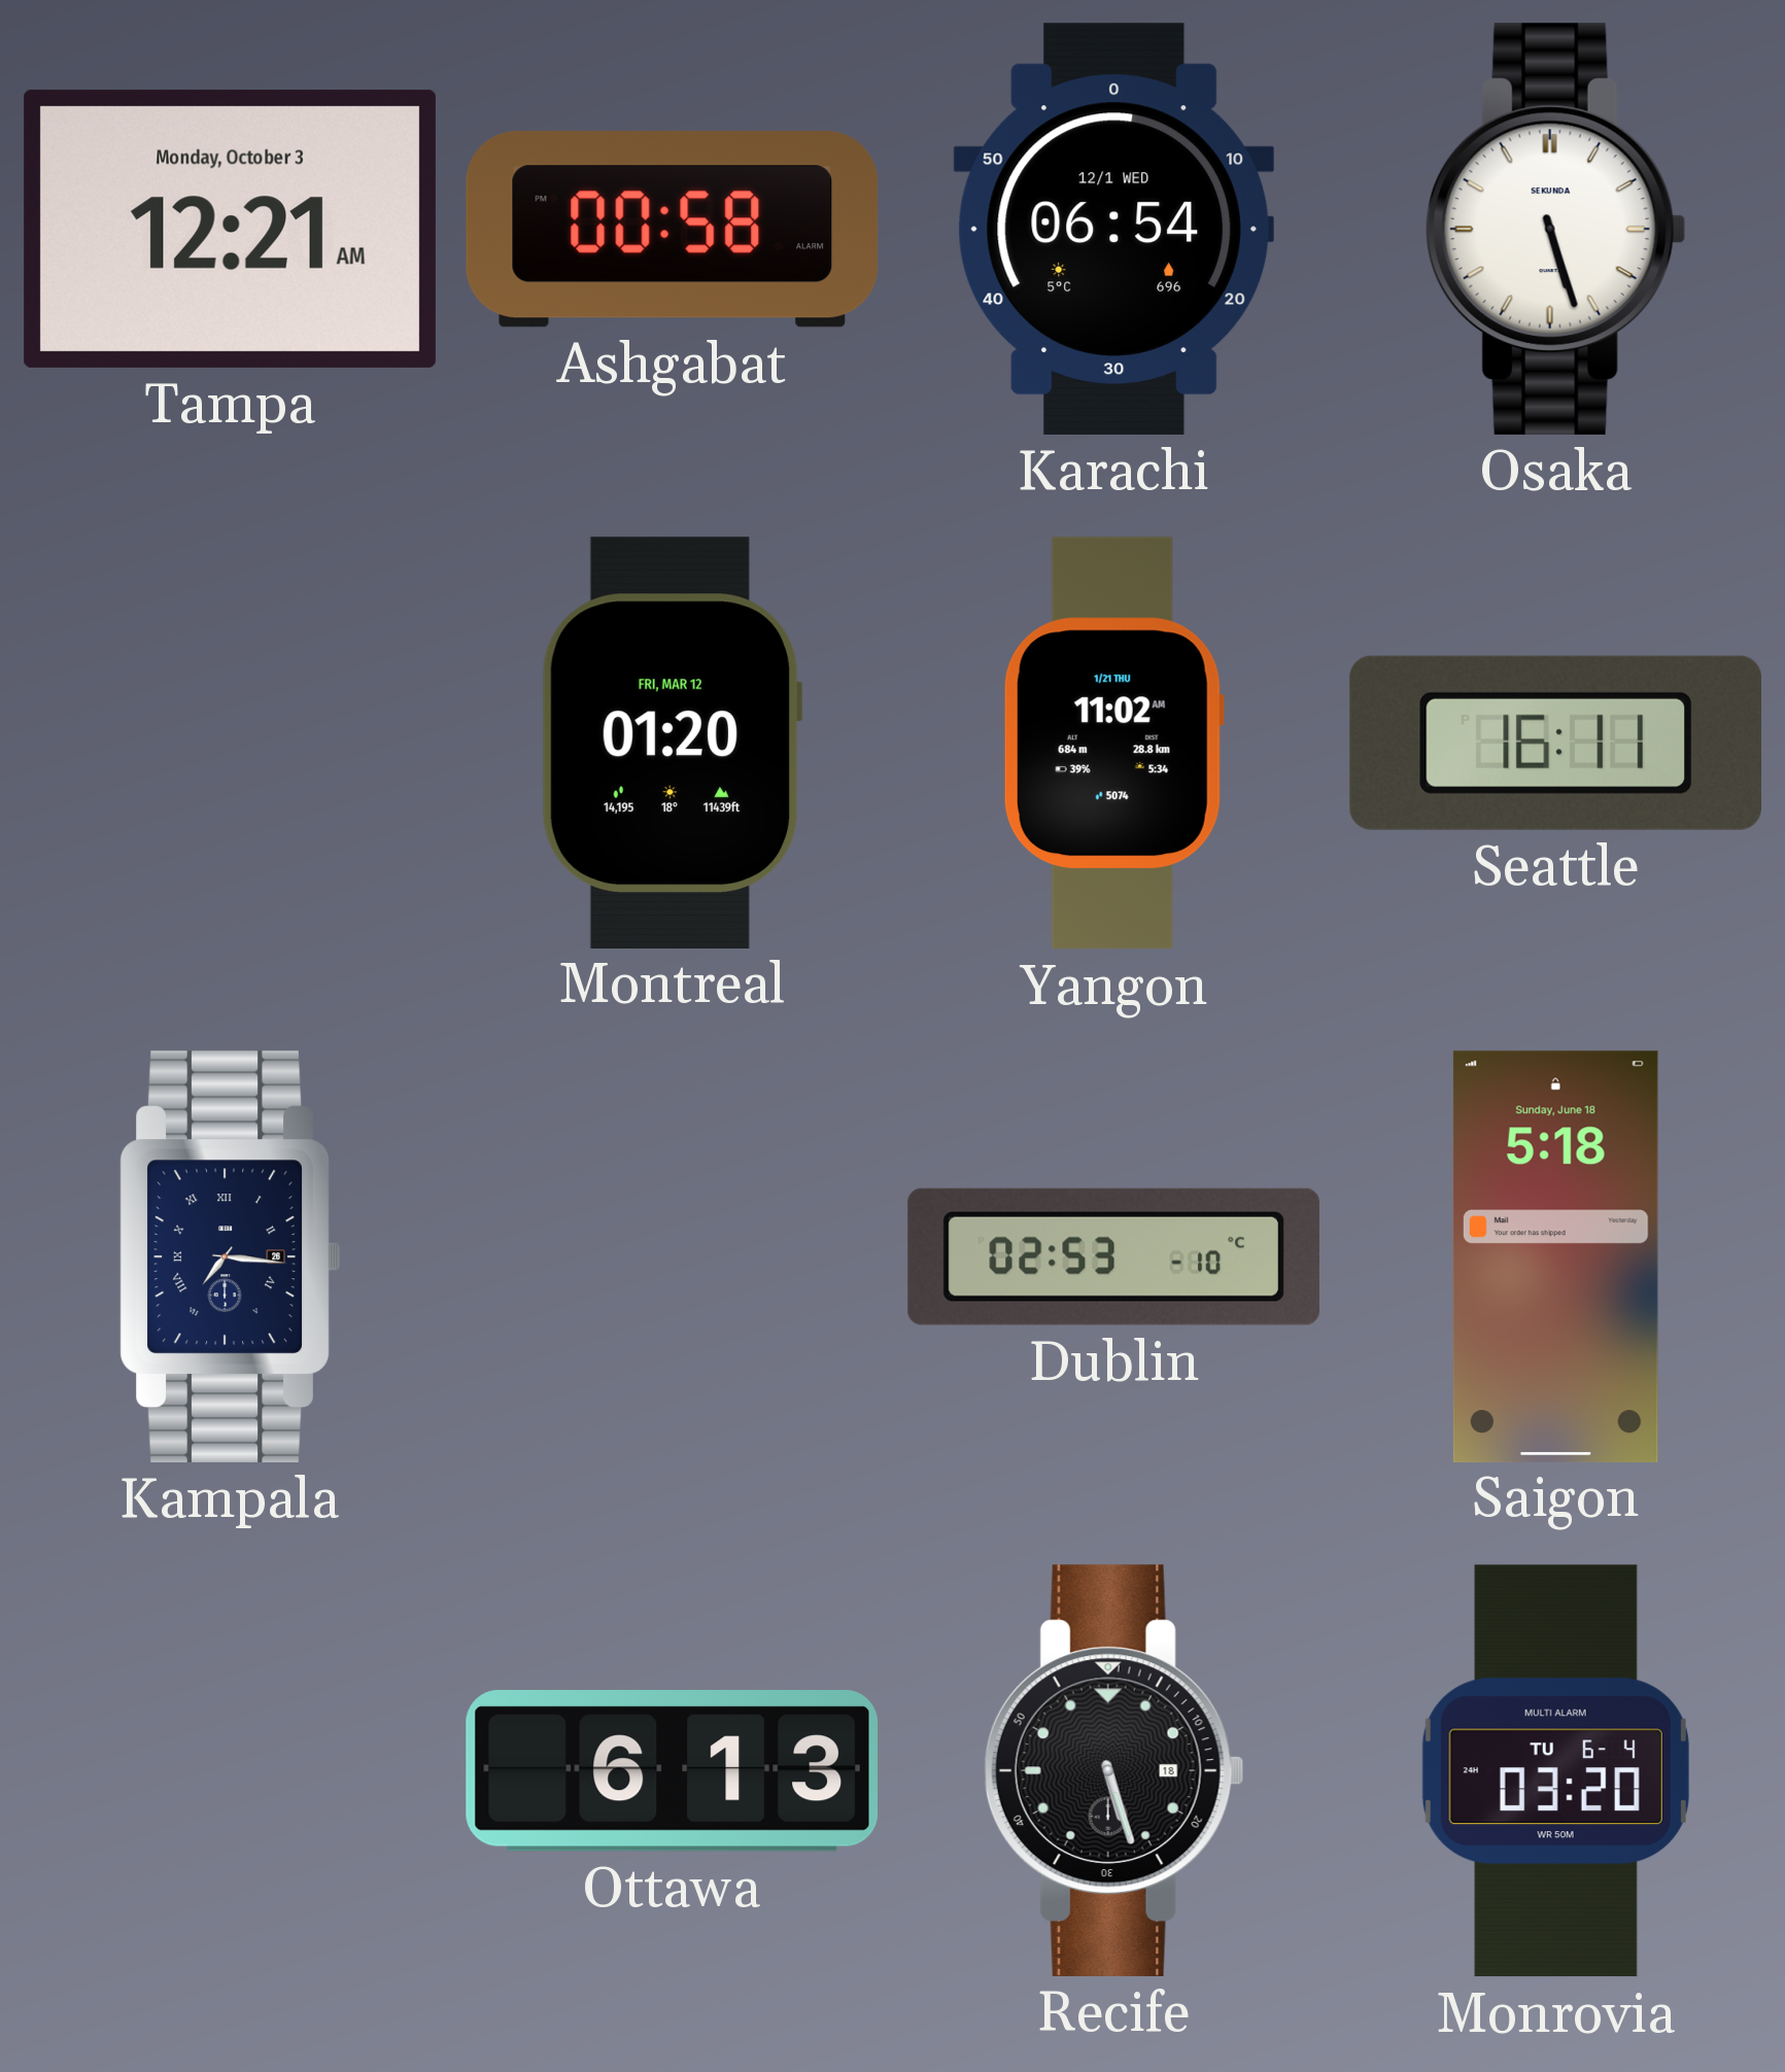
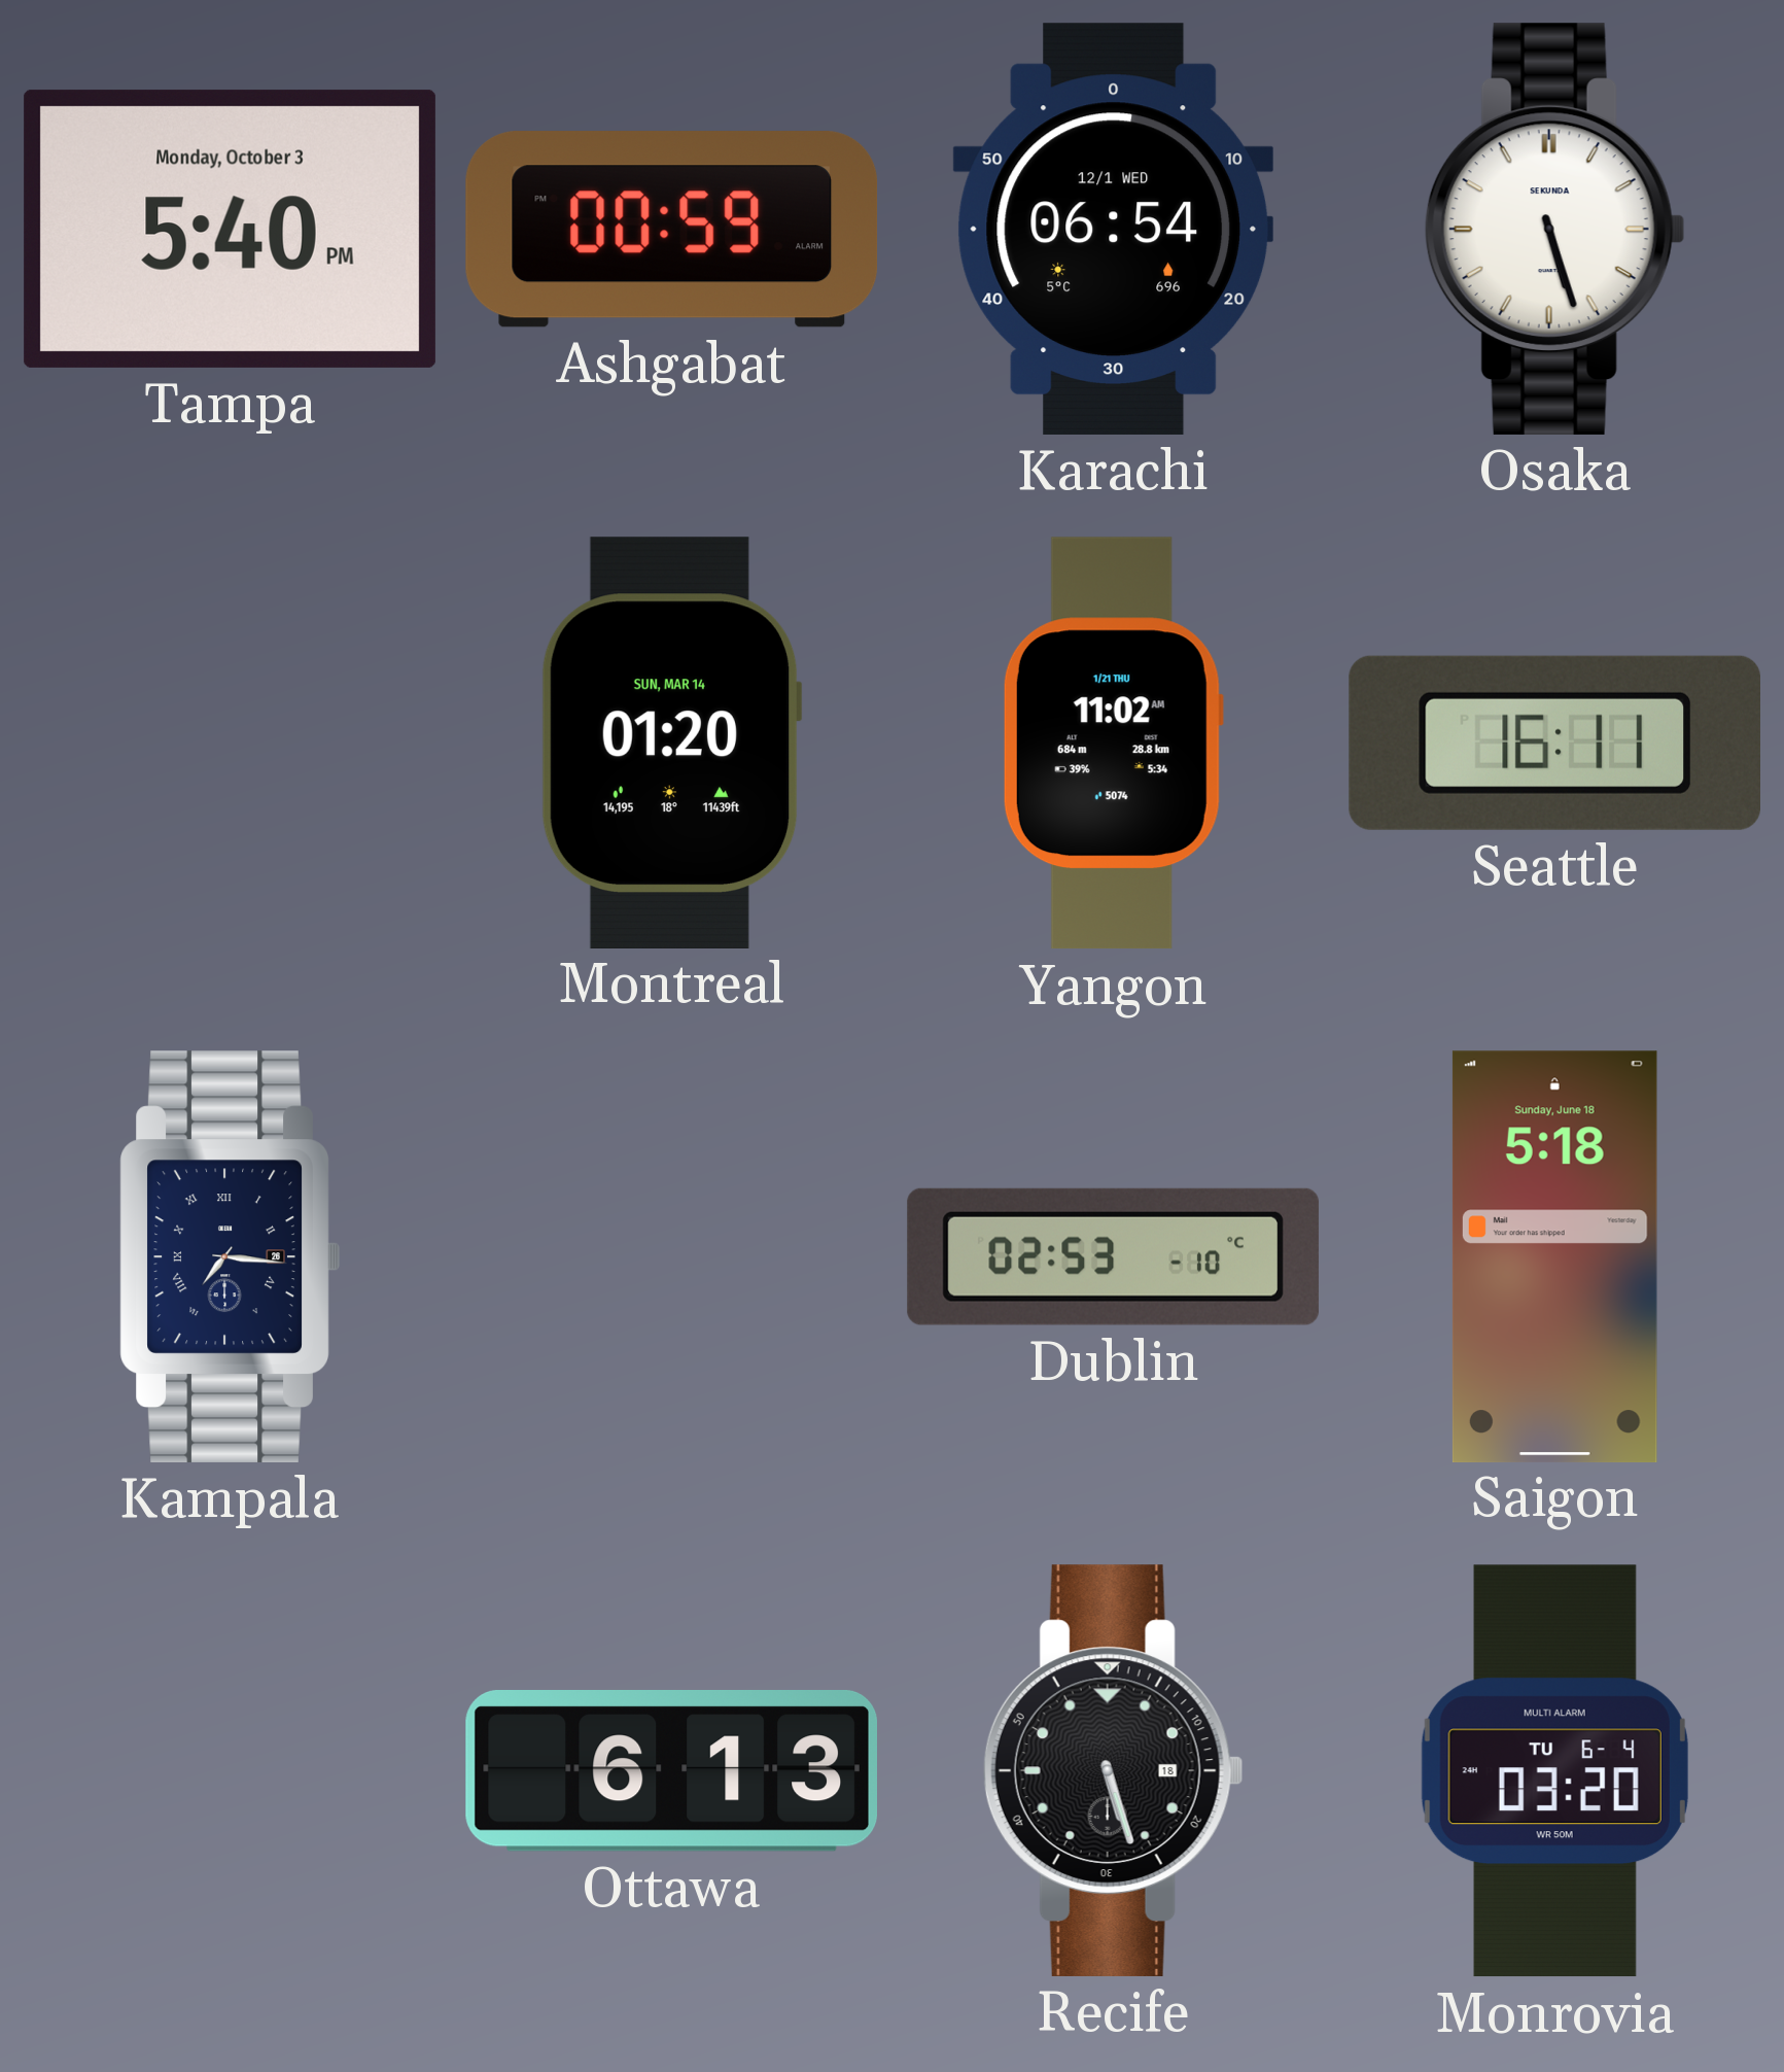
Tampa: 12:21 -> 5:40 (230, 229)
Ashgabat: 00:58 -> 00:59 (672, 230)
Montreal date: FRI, MAR 12 -> SUN, MAR 14 (671, 743)
